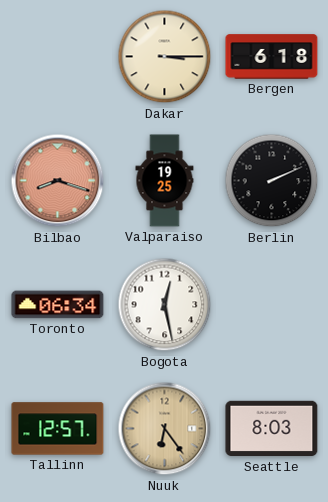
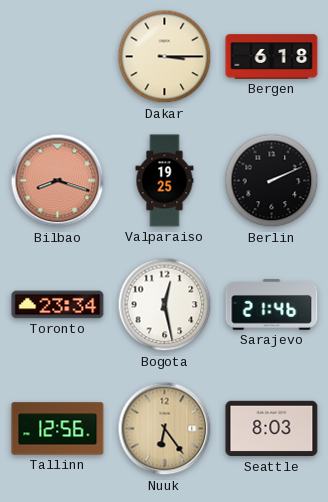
Toronto: 06:34 -> 23:34 (58, 305)
Sarajevo: none -> 21:46 (272, 305)
Tallinn: 12:57 -> 12:56 (58, 429)
